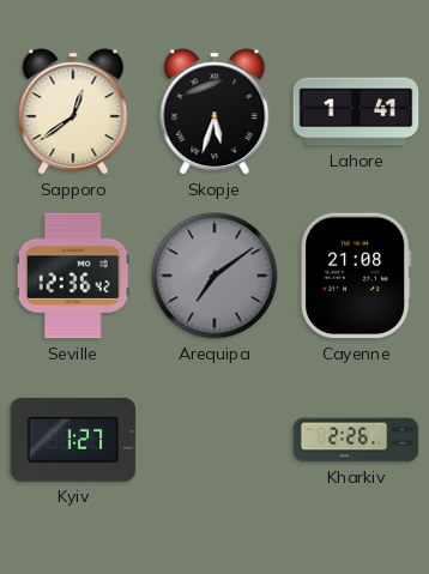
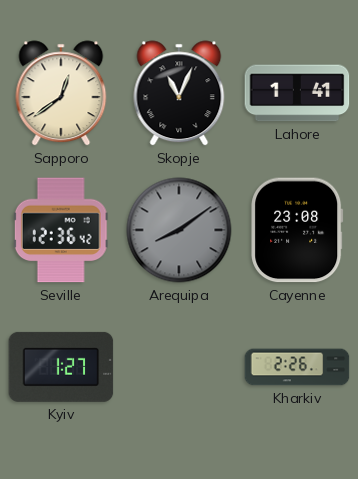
Skopje: 5:33 -> 11:04 (179, 93)
Arequipa: 7:09 -> 8:09 (179, 230)
Cayenne: 21:08 -> 23:08 (297, 230)
